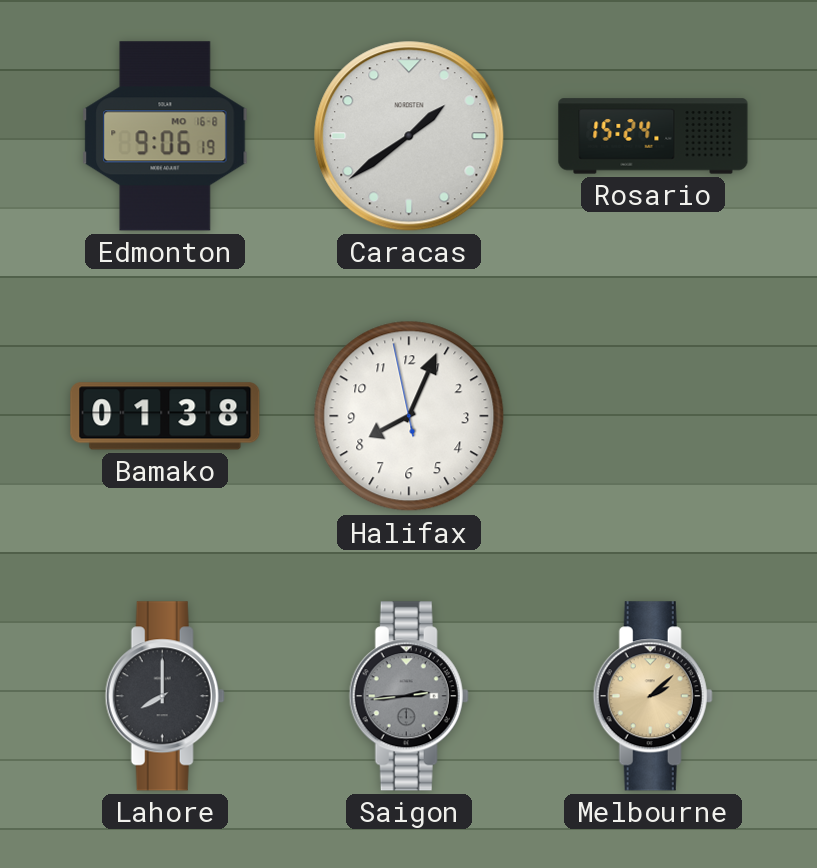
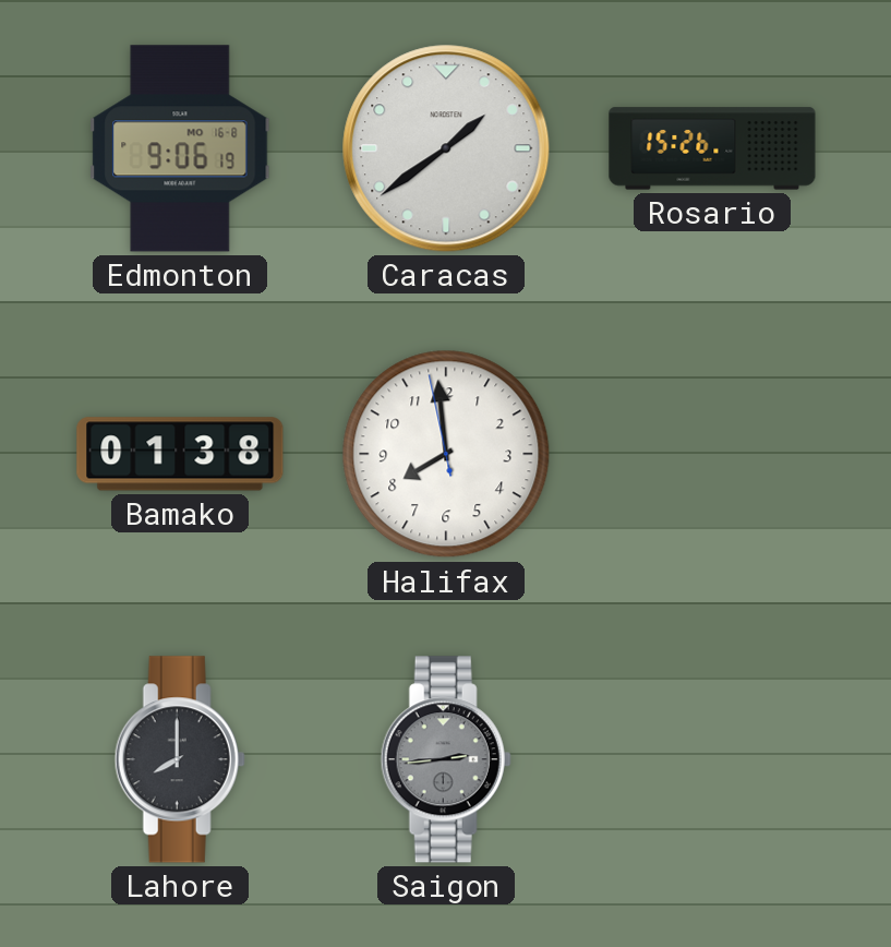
Rosario: 15:24 -> 15:26 (712, 148)
Halifax: 8:03 -> 7:58 (446, 454)
Melbourne: 2:08 -> none (653, 696)
